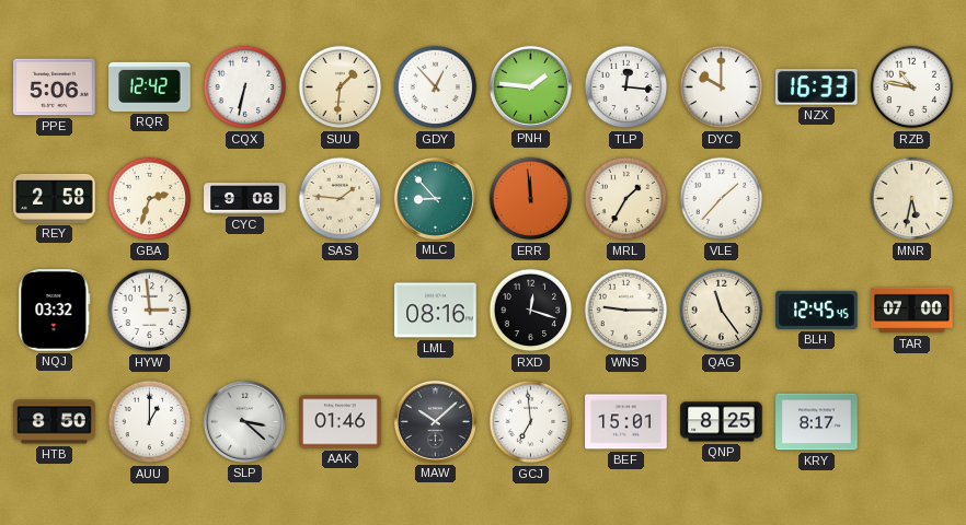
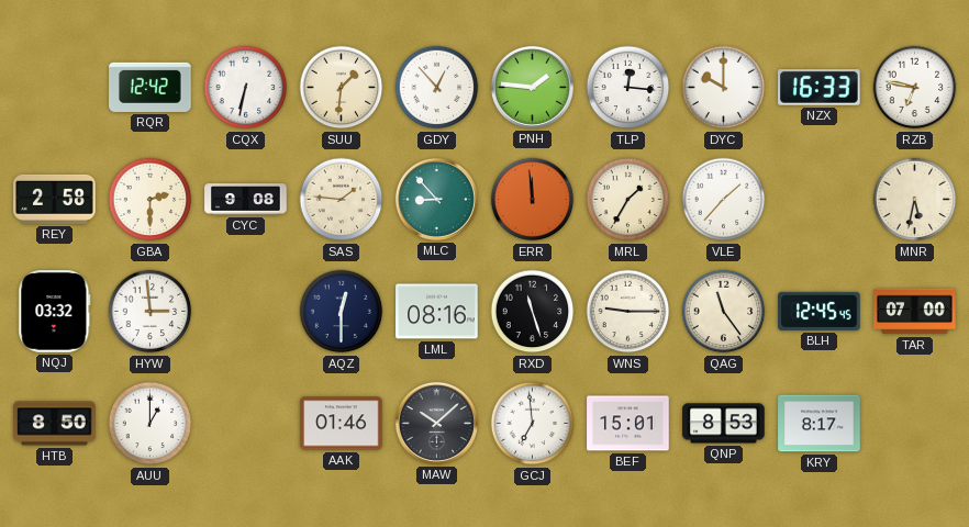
PPE: 5:06 -> none (55, 87)
RZB: 10:47 -> 6:47 (915, 88)
GBA: 2:33 -> 2:30 (151, 200)
AQZ: none -> 12:30 (342, 312)
RXD: 12:18 -> 11:27 (533, 312)
SLP: 3:22 -> none (244, 421)
QNP: 8:25 -> 8:53 (724, 424)
